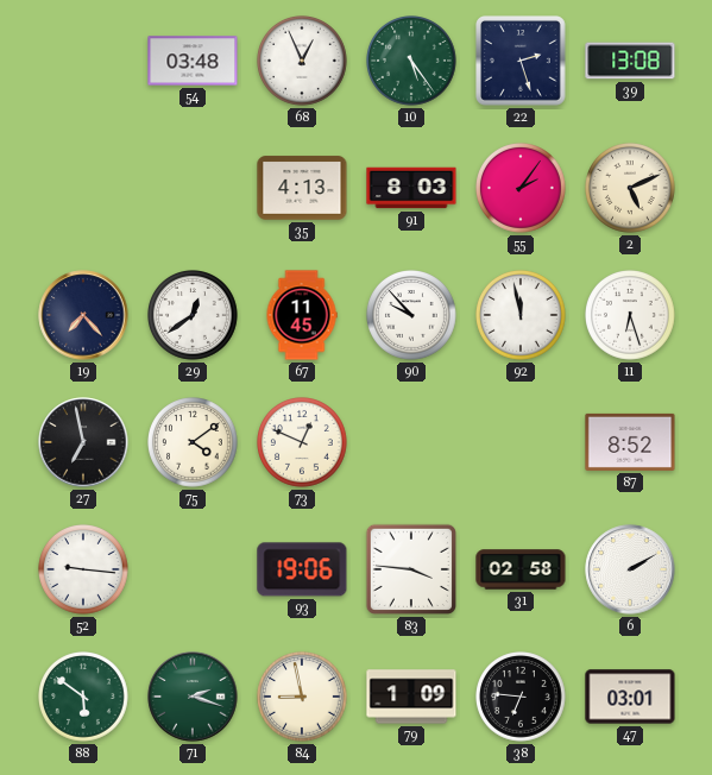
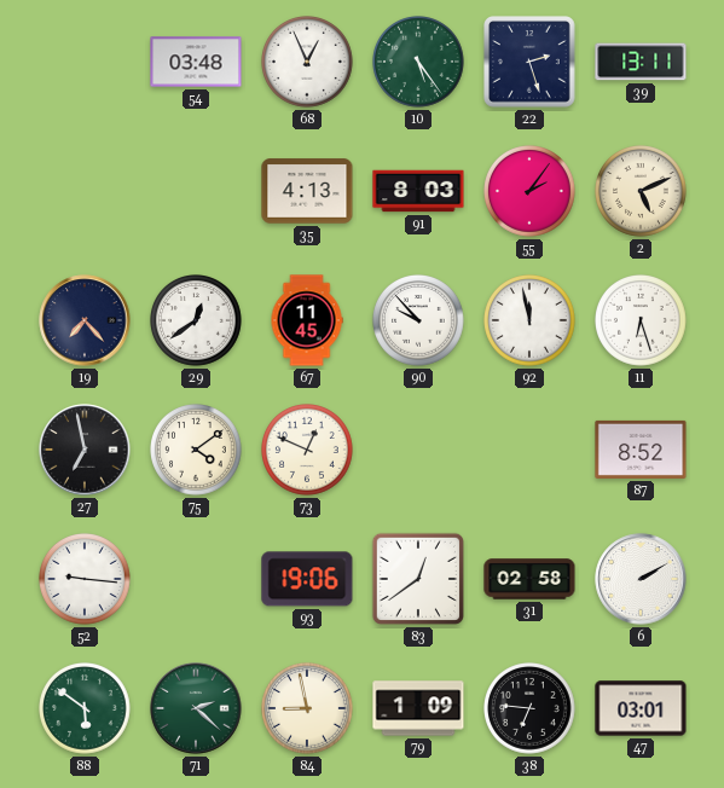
39: 13:08 -> 13:11 (641, 62)
83: 3:46 -> 12:39 (418, 579)
71: 2:18 -> 2:22 (196, 708)
